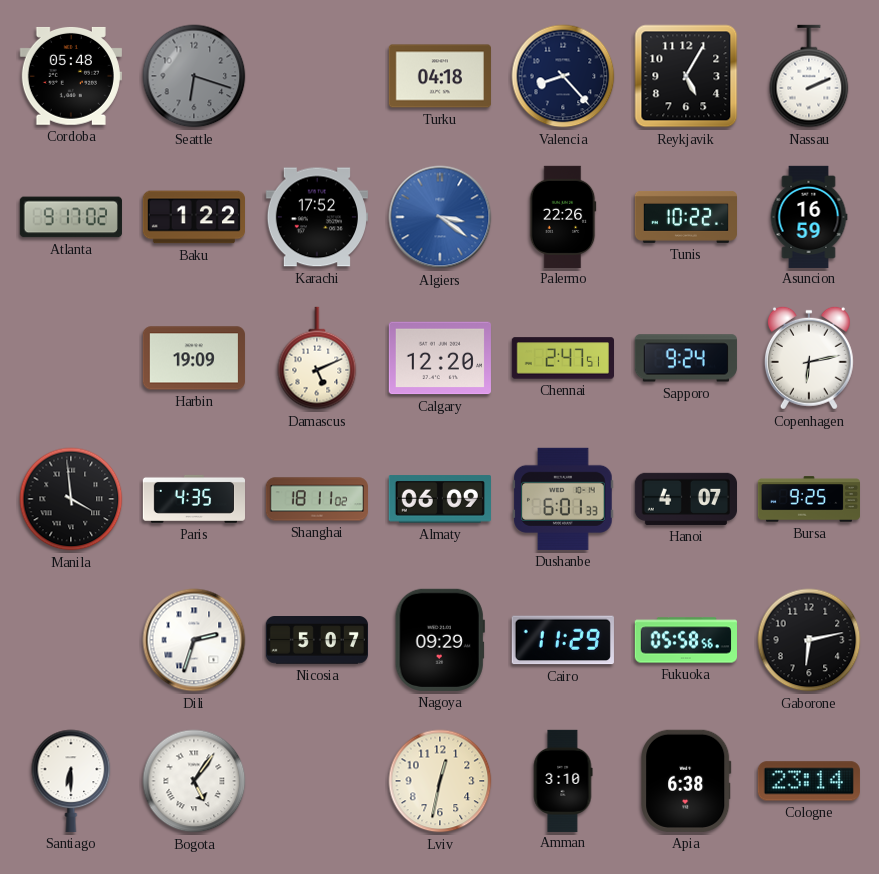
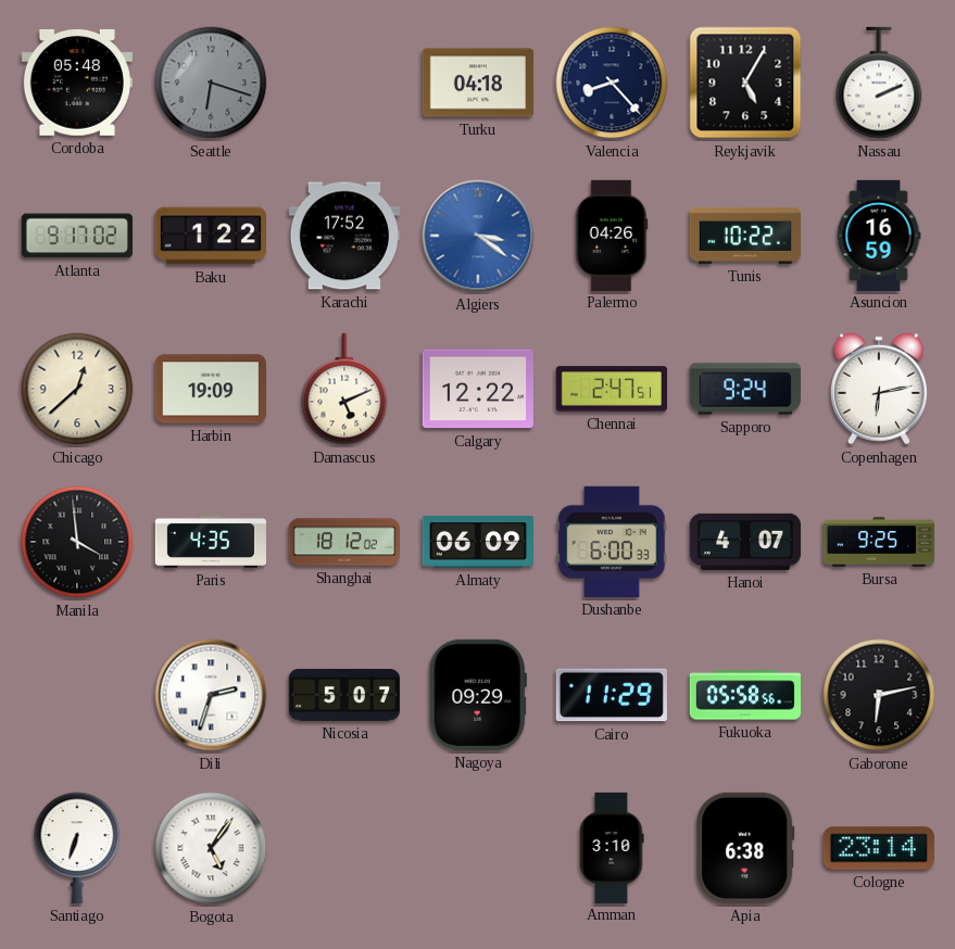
Palermo: 22:26 -> 04:26 (612, 235)
Chicago: none -> 12:38 (77, 389)
Calgary: 12:20 -> 12:22 (478, 389)
Shanghai: 18:11 -> 18:12 (343, 542)
Dushanbe: 6:01 -> 6:00 (612, 542)
Santiago: 6:30 -> 6:33 (77, 848)
Lviv: 12:32 -> none (440, 781)
